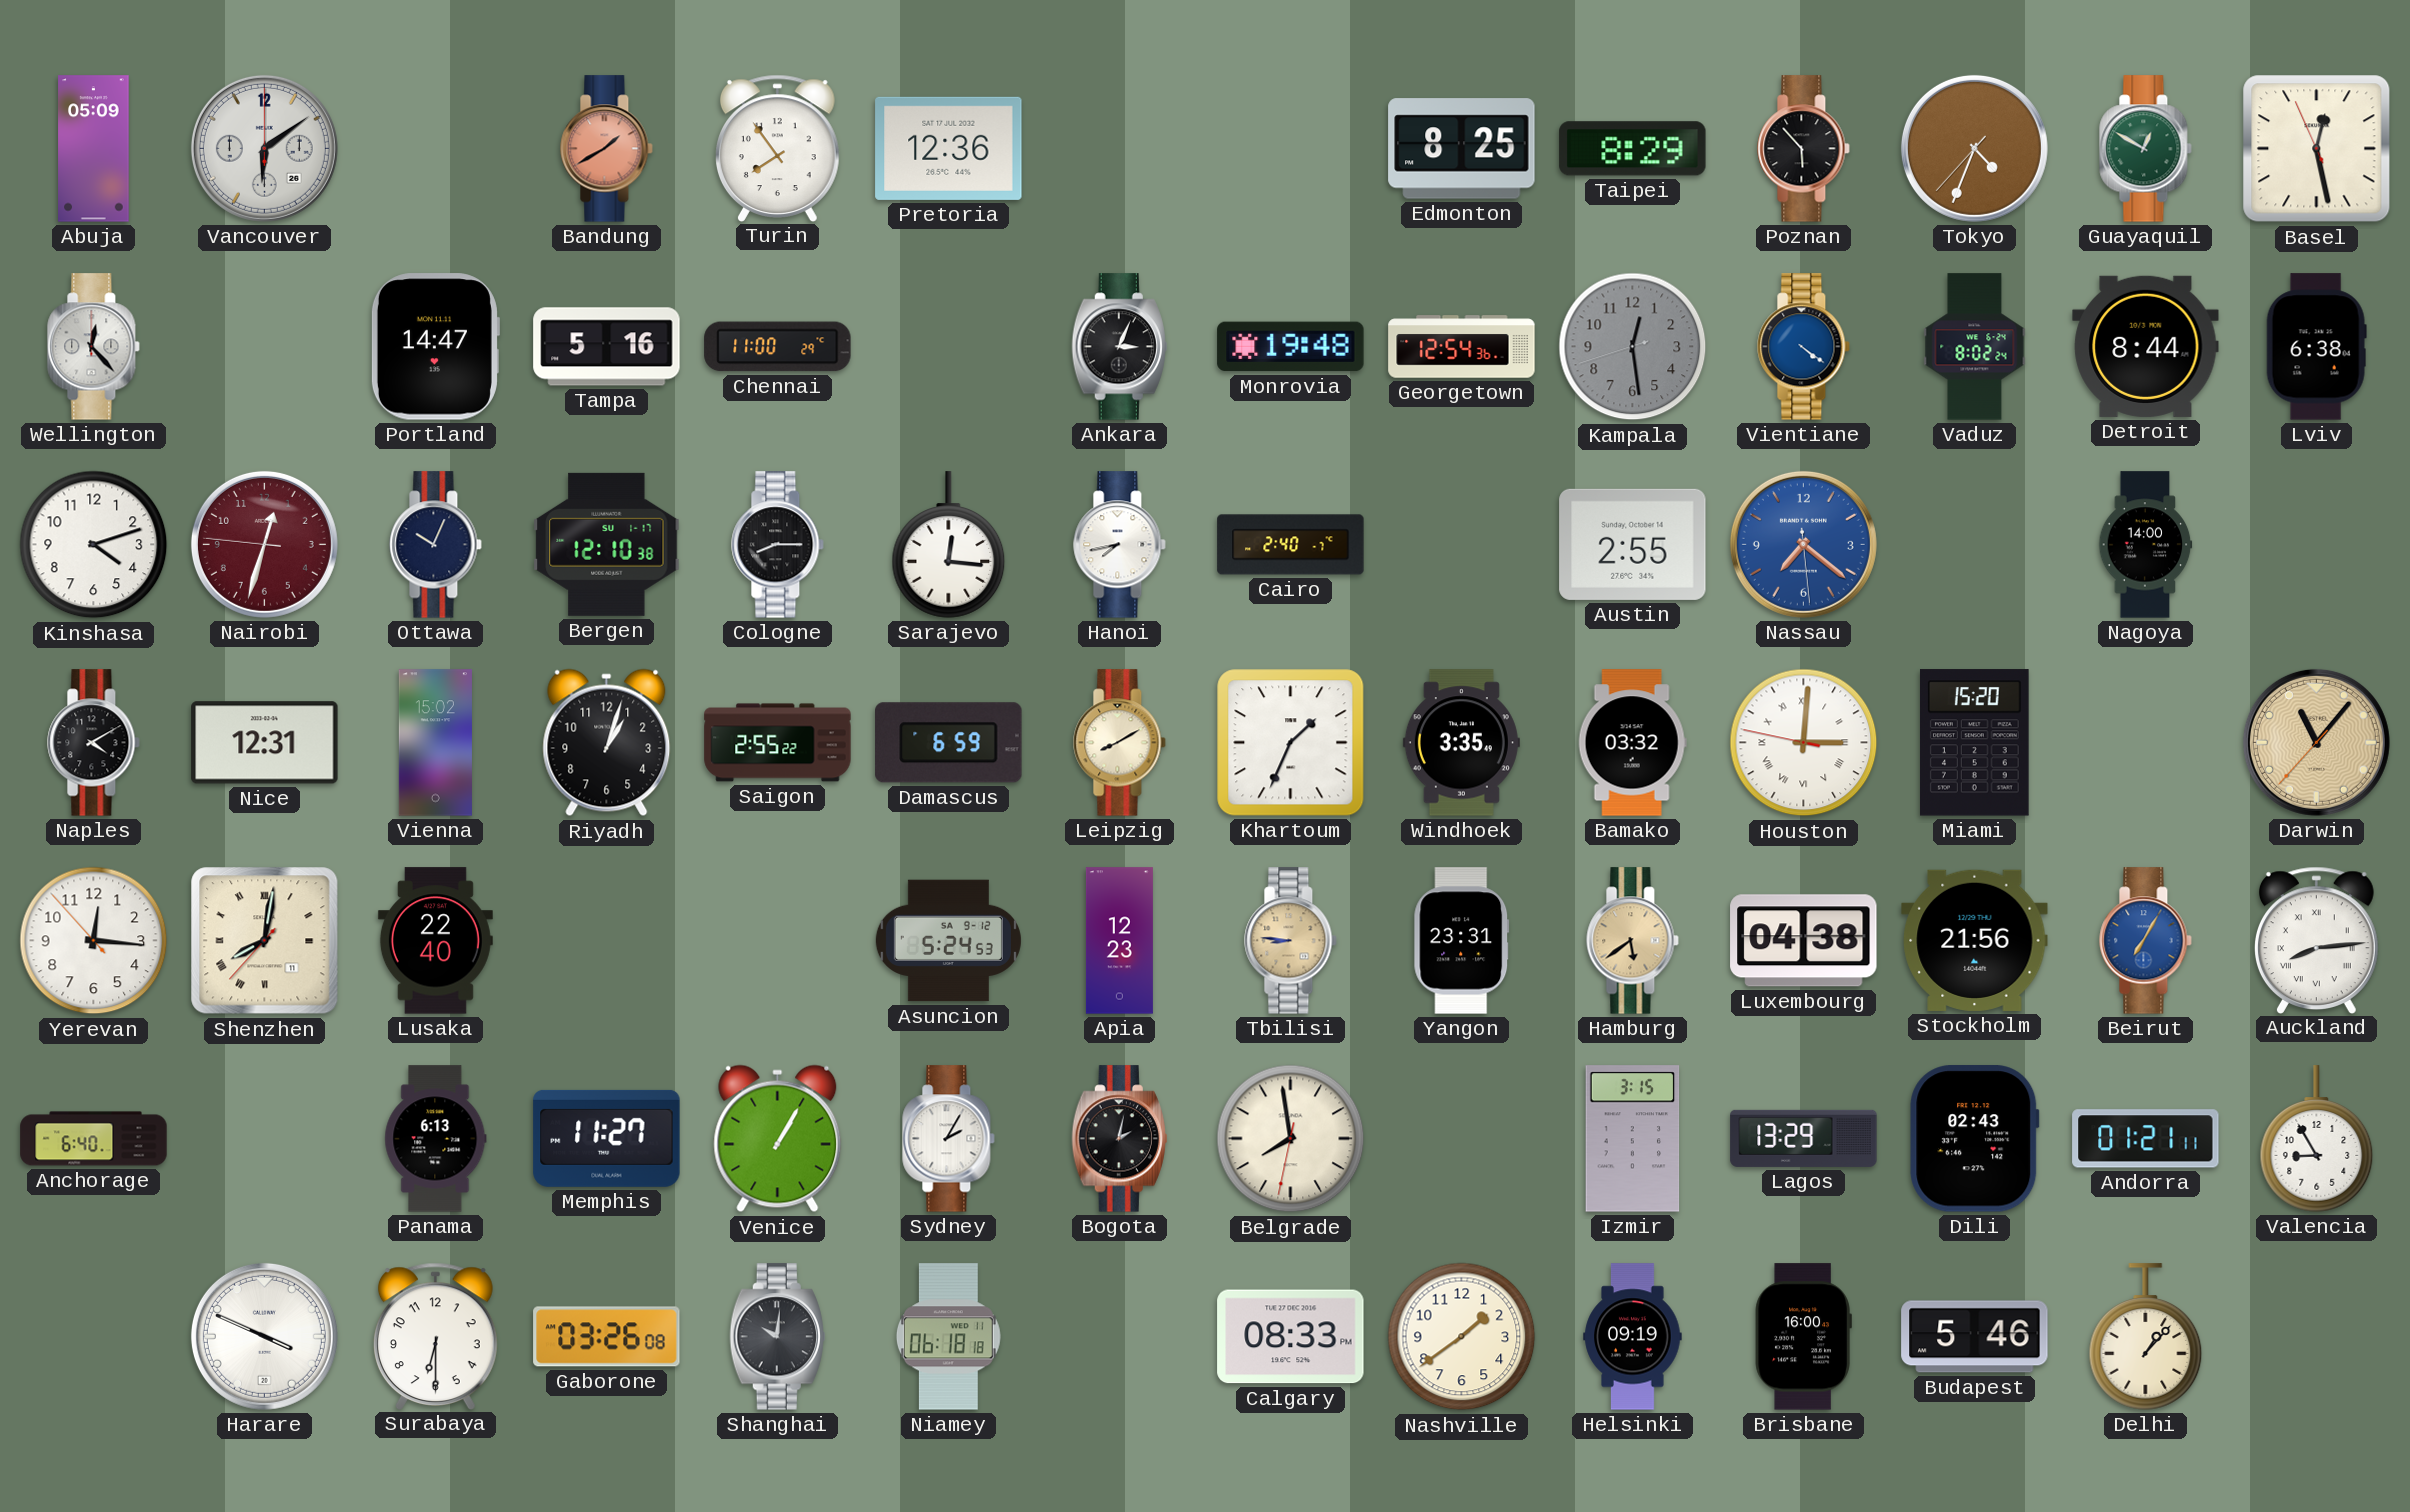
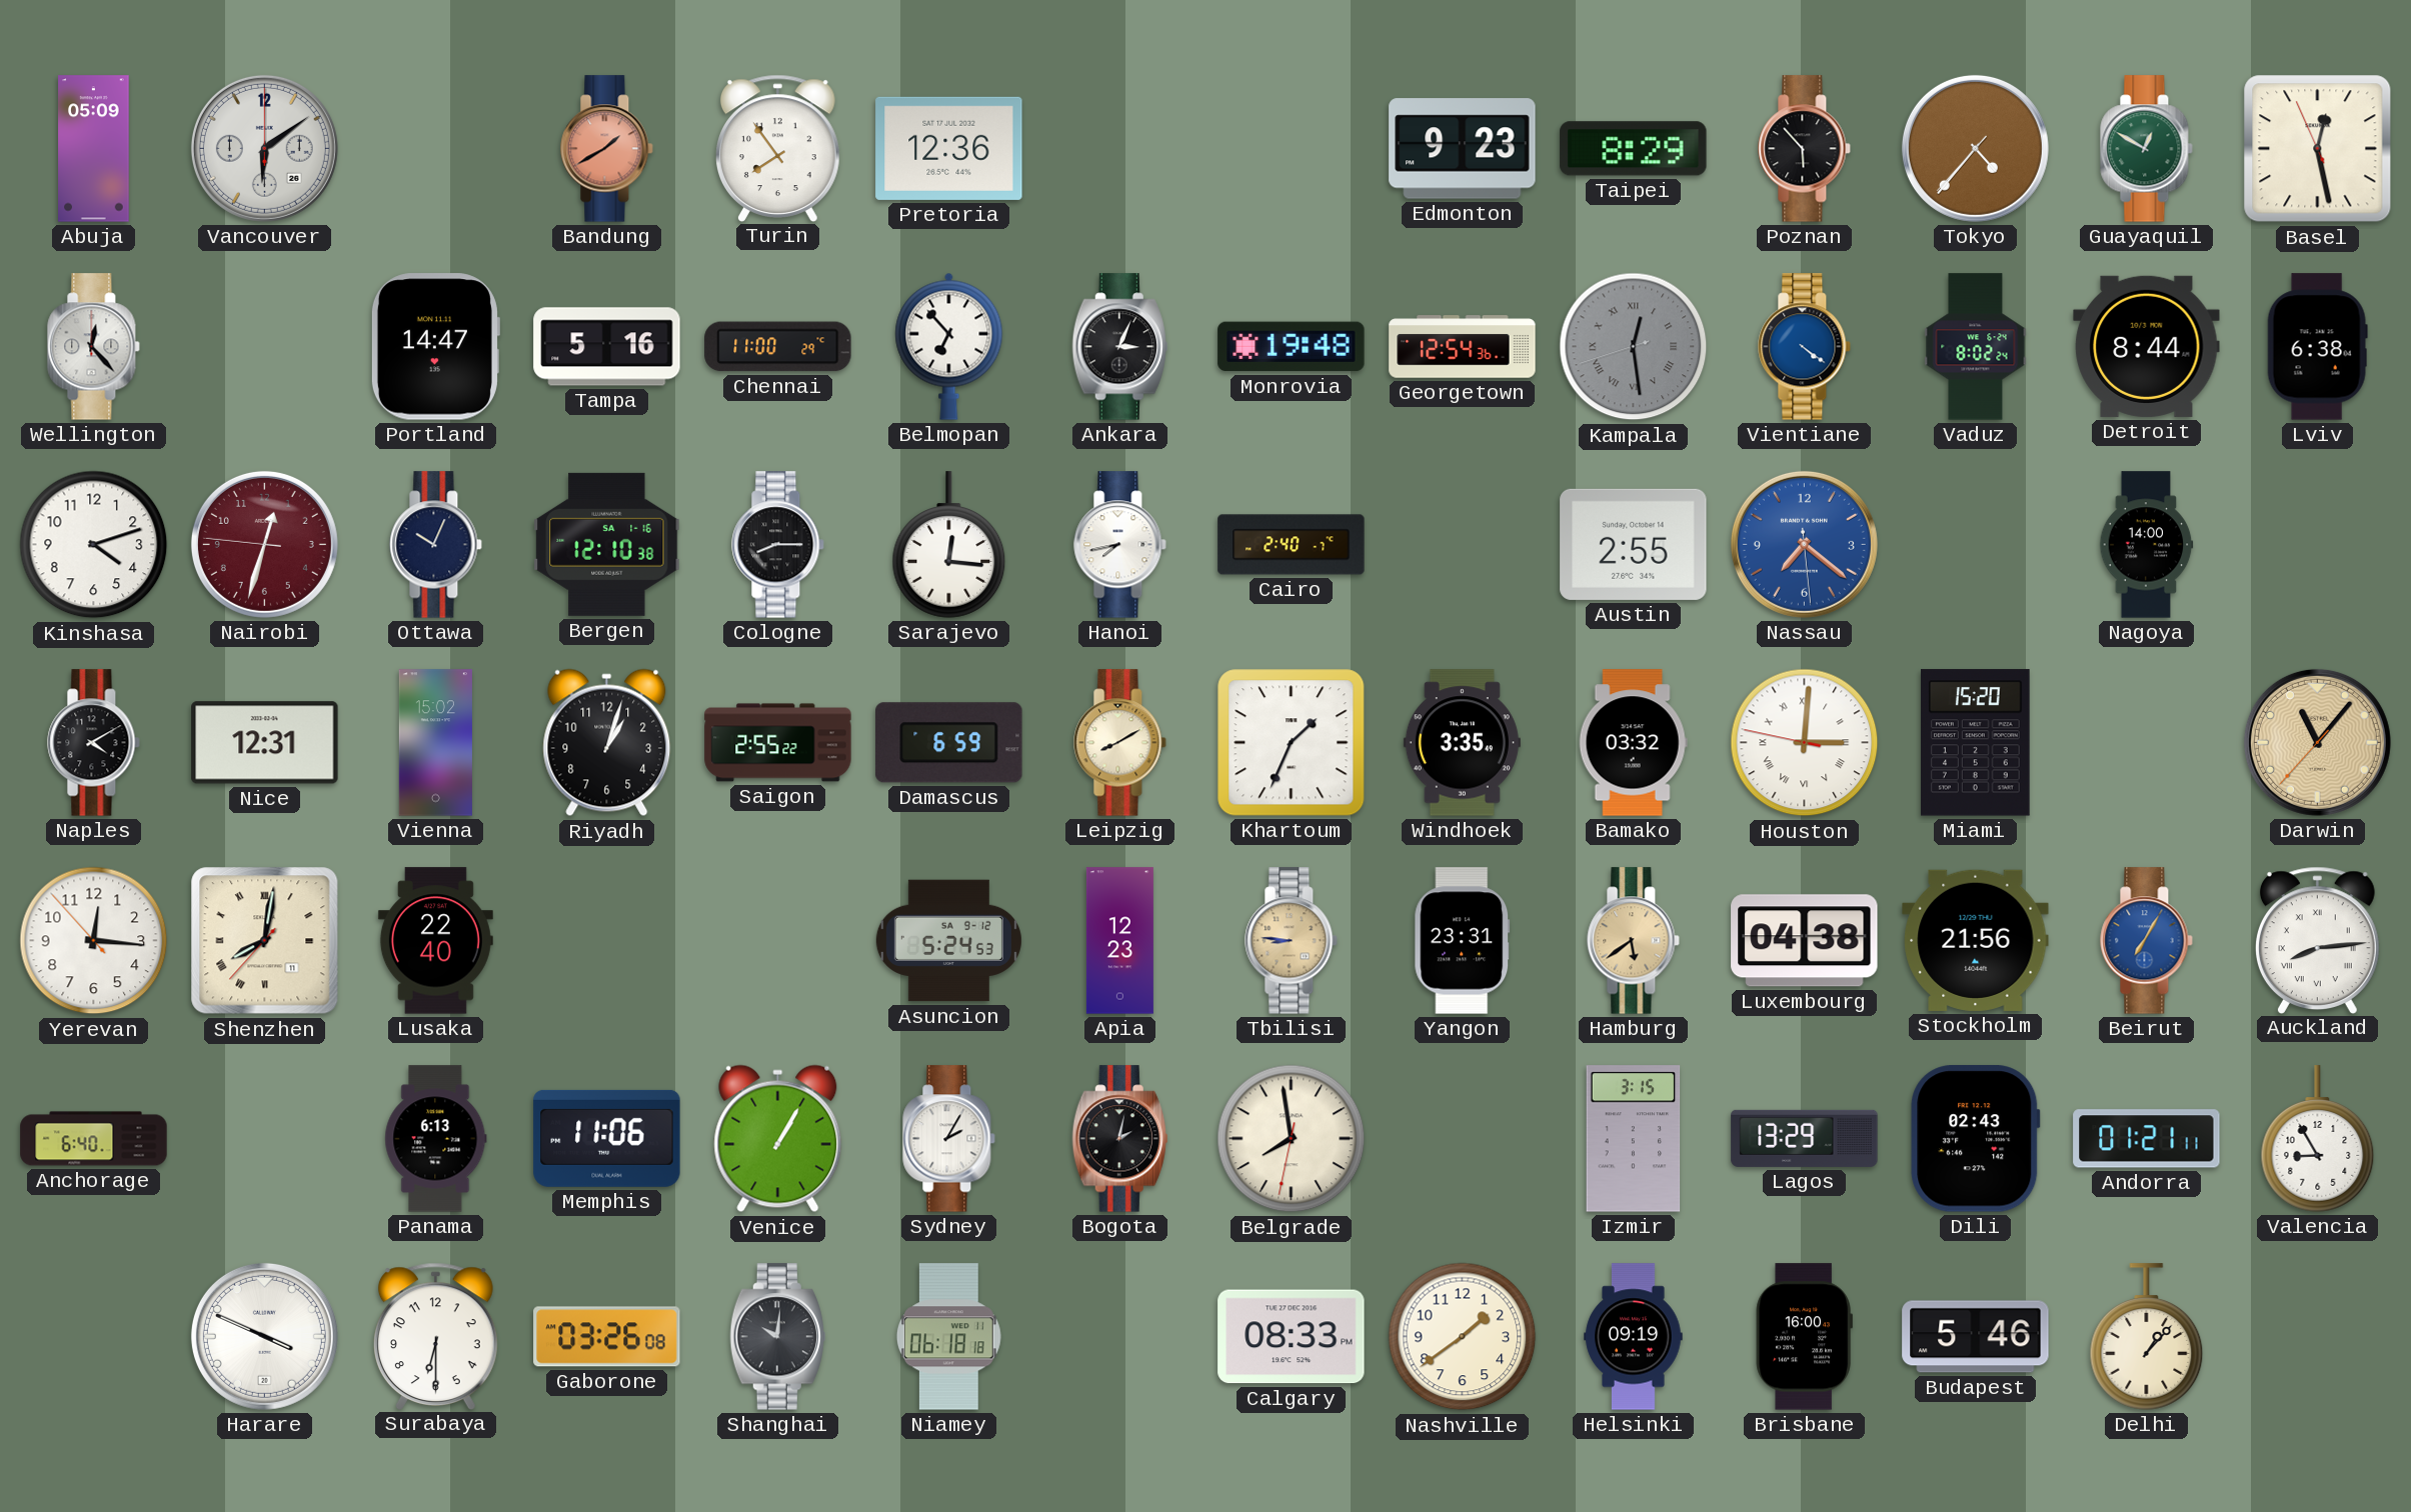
Edmonton: 8:25 -> 9:23 (1463, 149)
Tokyo: 4:33 -> 4:36 (1975, 148)
Belmopan: none -> 6:53 (949, 346)
Kampala numerals: Arabic -> Roman (1634, 347)
Bergen date: SU 1-17 -> SA 1-16 (607, 544)
Memphis: 11:27 -> 11:06 (607, 1138)
